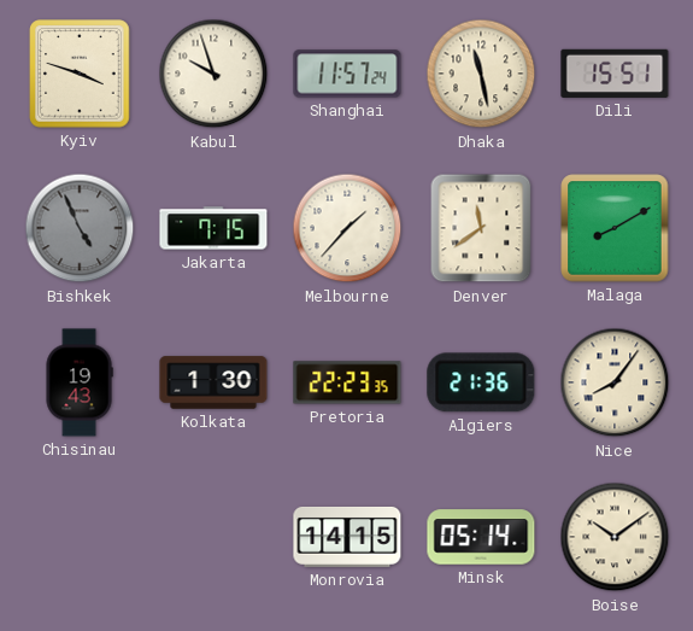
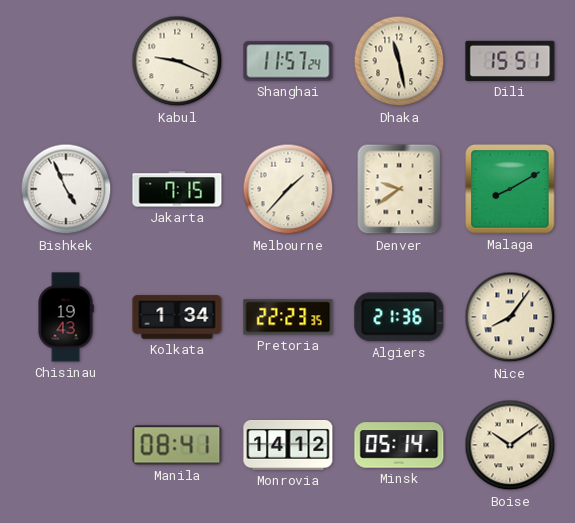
Kyiv: 3:48 -> none (80, 74)
Kabul: 9:57 -> 9:19 (177, 61)
Bishkek dial: grey -> white (66, 189)
Denver: 11:39 -> 9:39 (399, 189)
Kolkata: 1:30 -> 1:34 (177, 317)
Manila: none -> 08:41 (177, 445)
Monrovia: 14:15 -> 14:12 (288, 445)
